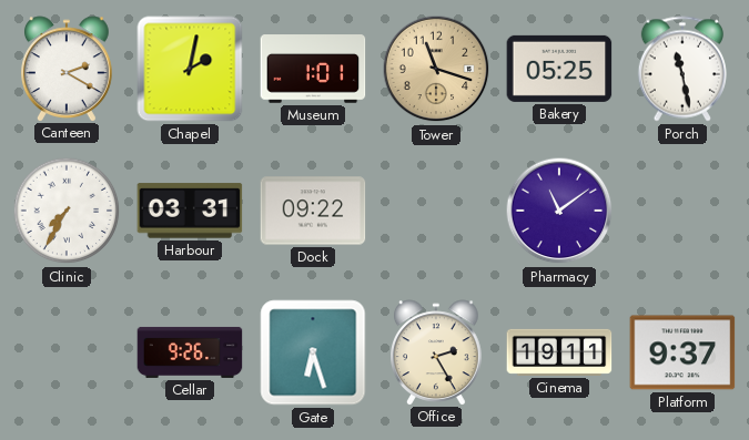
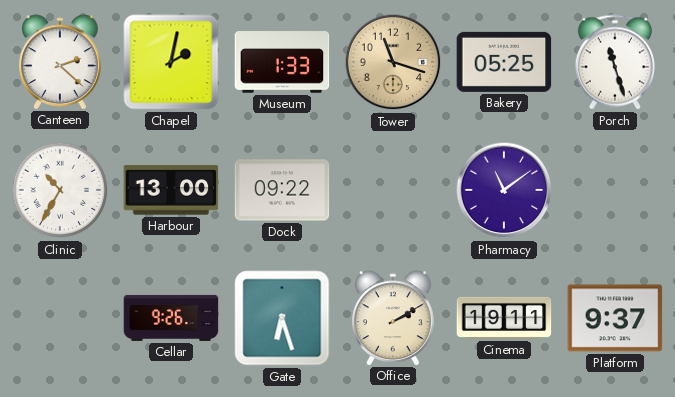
Canteen: 2:20 -> 2:22 (61, 62)
Museum: 1:01 -> 1:33 (282, 62)
Porch: 11:28 -> 11:27 (615, 62)
Clinic: 7:35 -> 10:35 (60, 190)
Harbour: 03:31 -> 13:00 (171, 190)
Office: 2:25 -> 2:10 (394, 318)
